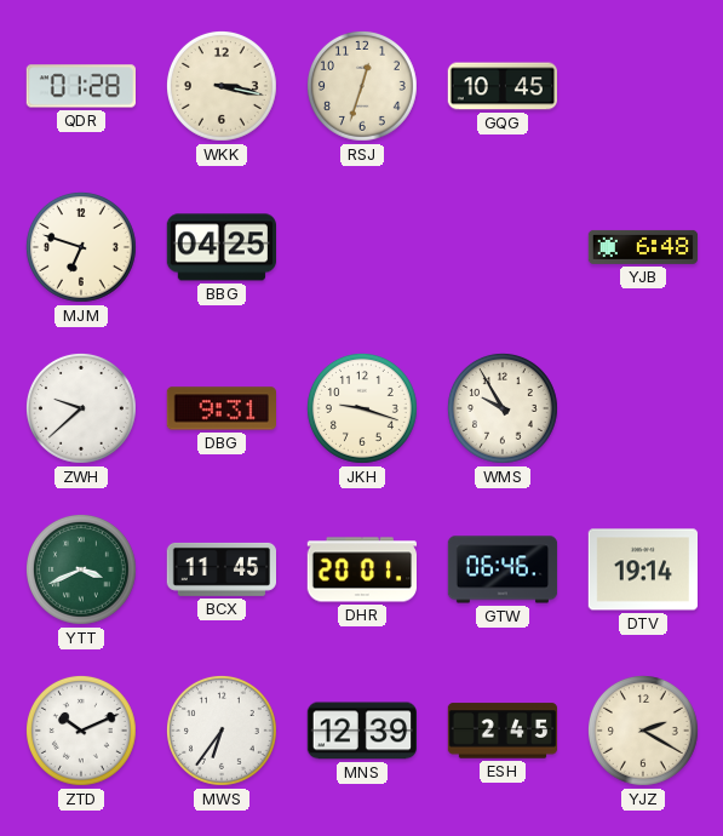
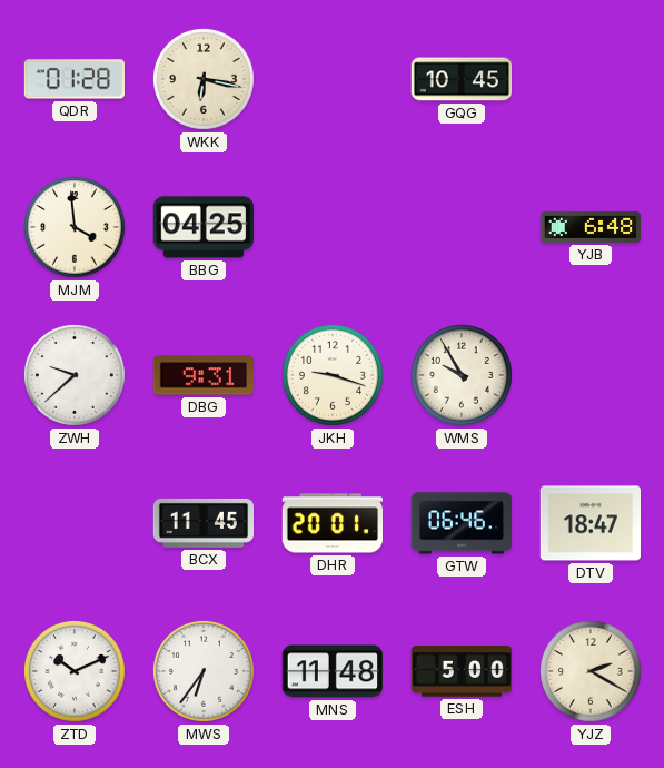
WKK: 3:17 -> 6:17 (205, 80)
RSJ: 12:33 -> none (363, 87)
MJM: 6:48 -> 3:59 (76, 228)
YTT: 3:41 -> none (82, 571)
DTV: 19:14 -> 18:47 (589, 523)
MNS: 12:39 -> 11:48 (333, 671)
ESH: 2:45 -> 5:00 (462, 671)
